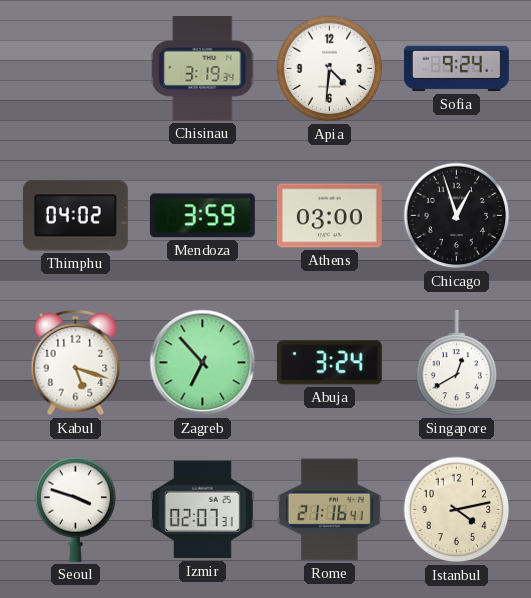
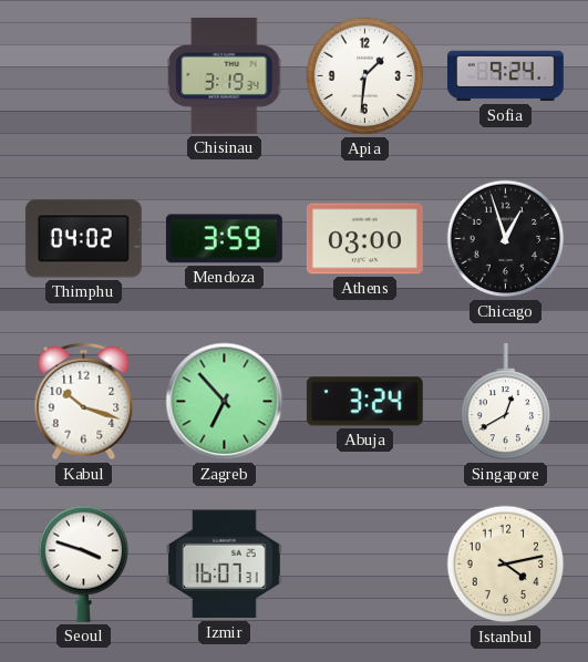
Apia: 4:31 -> 1:31 (365, 76)
Kabul: 5:18 -> 10:18 (84, 402)
Izmir: 02:07 -> 16:07 (224, 565)
Rome: 21:16 -> none (329, 510)
